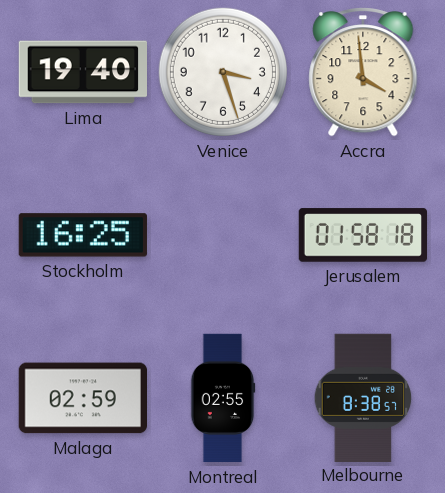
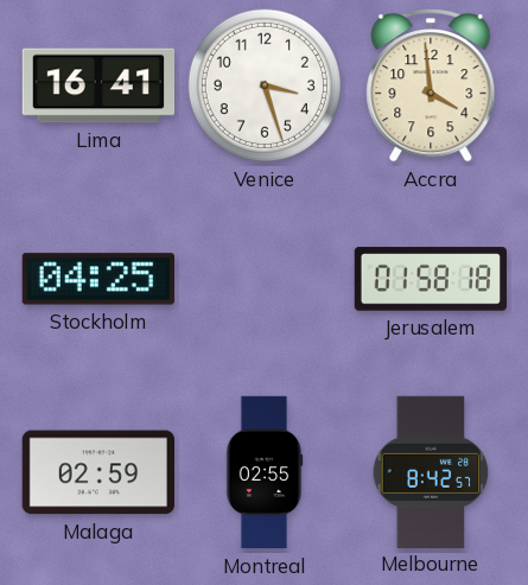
Lima: 19:40 -> 16:41 (97, 85)
Stockholm: 16:25 -> 04:25 (98, 279)
Melbourne: 8:38 -> 8:42 (431, 471)
